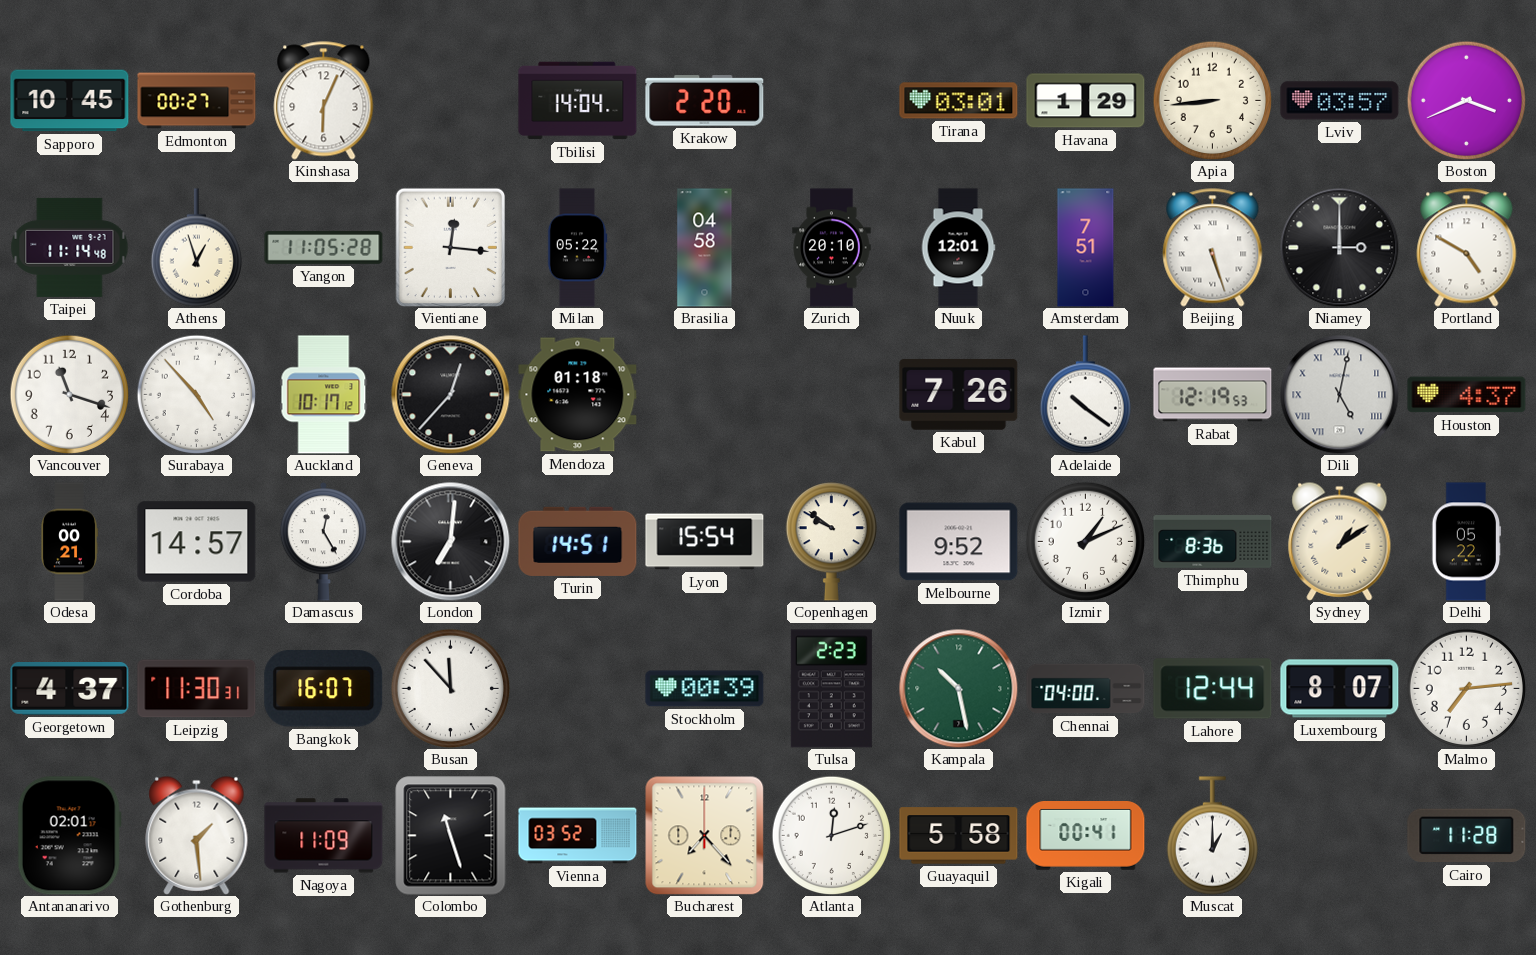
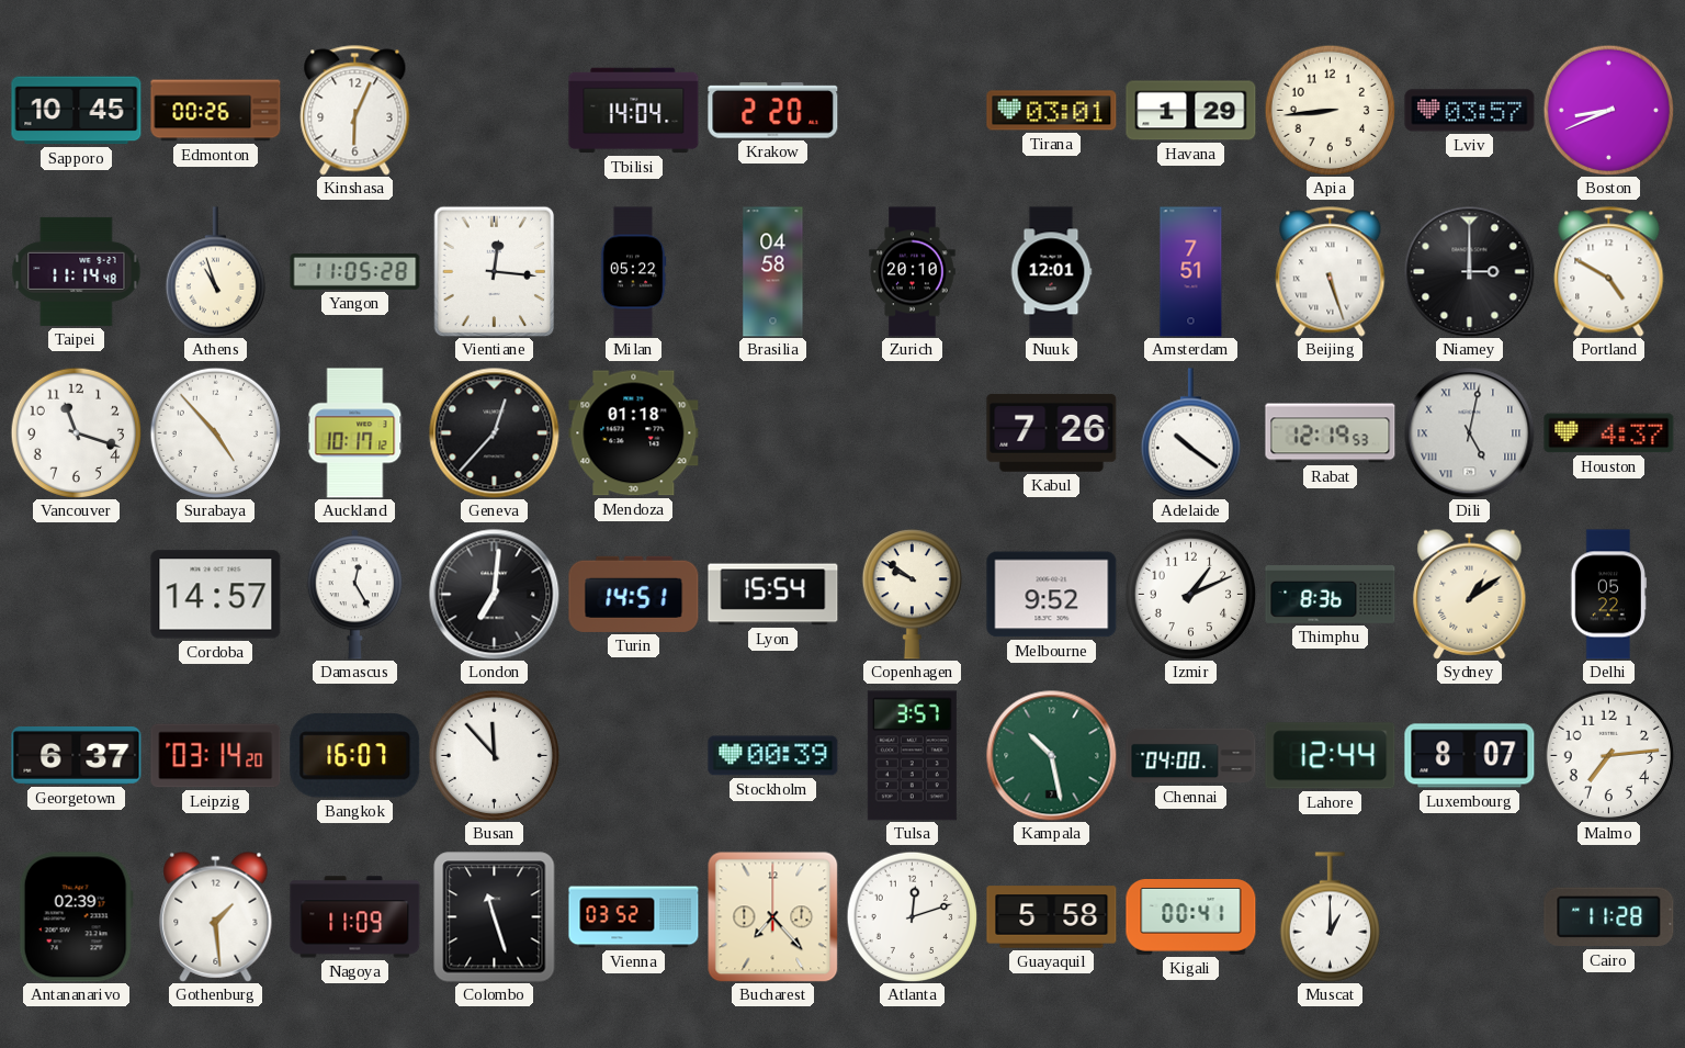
Edmonton: 00:27 -> 00:26 (216, 111)
Boston: 3:41 -> 8:41 (1608, 110)
Athens: 12:57 -> 10:57 (215, 272)
Odesa: 00:21 -> none (69, 542)
Georgetown: 4:37 -> 6:37 (77, 756)
Leipzig: 11:30 -> 03:14 (216, 756)
Tulsa: 2:23 -> 3:57 (912, 756)
Antananarivo: 02:01 -> 02:39 (76, 917)
